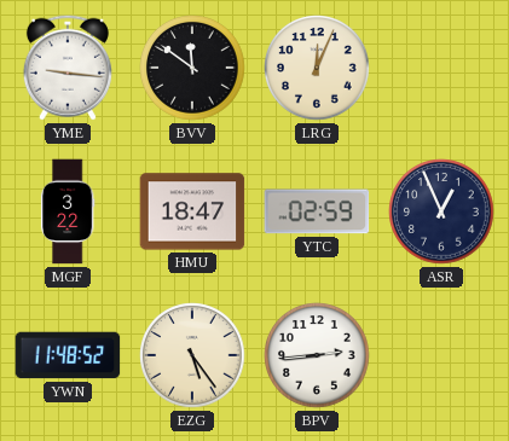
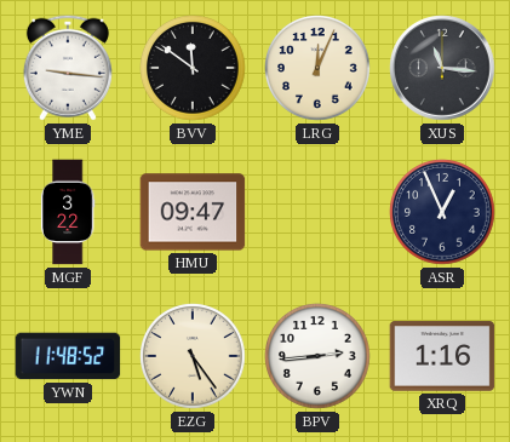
XUS: none -> 11:16 (442, 68)
HMU: 18:47 -> 09:47 (193, 212)
YTC: 02:59 -> none (317, 211)
XRQ: none -> 1:16 (442, 356)
